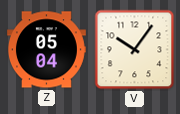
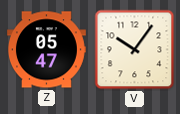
Z: 05:04 -> 05:47 (46, 50)
